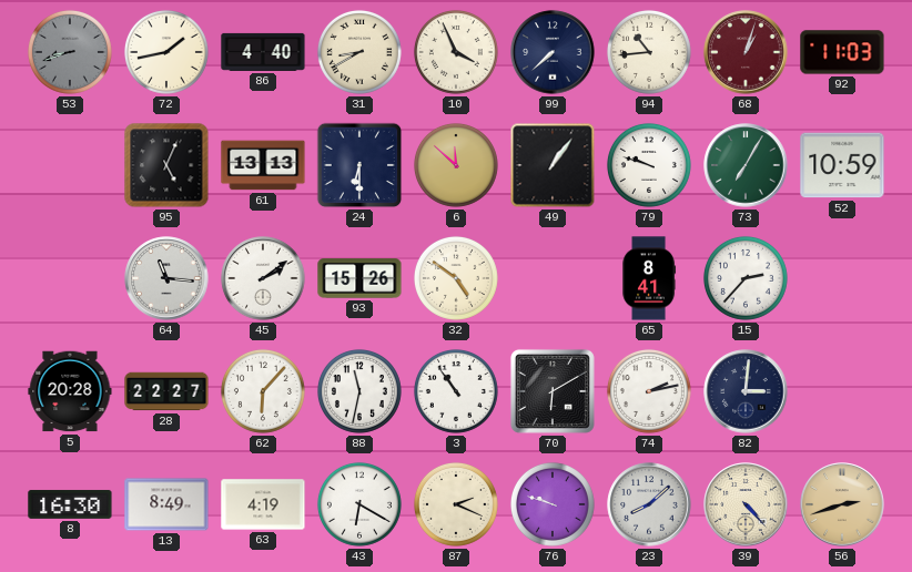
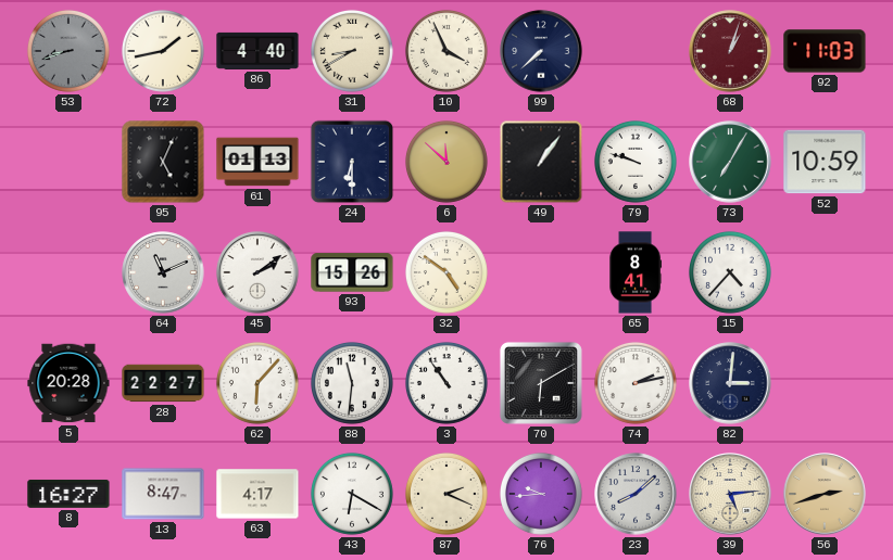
94: 10:44 -> none (649, 52)
61: 13:13 -> 01:13 (257, 162)
64: 11:16 -> 11:11 (163, 272)
15: 2:37 -> 4:37 (730, 272)
88: 11:32 -> 11:31 (352, 383)
8: 16:30 -> 16:27 (68, 494)
13: 8:49 -> 8:47 (163, 494)
63: 4:19 -> 4:17 (257, 494)
76: 9:48 -> 9:44 (541, 494)
39: 4:23 -> 5:14 (730, 494)
